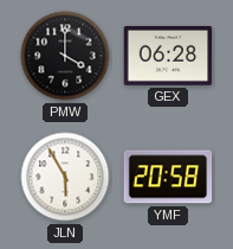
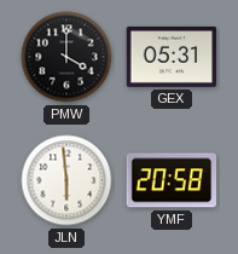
GEX: 06:28 -> 05:31 (172, 57)
JLN: 5:55 -> 5:59 (66, 180)
